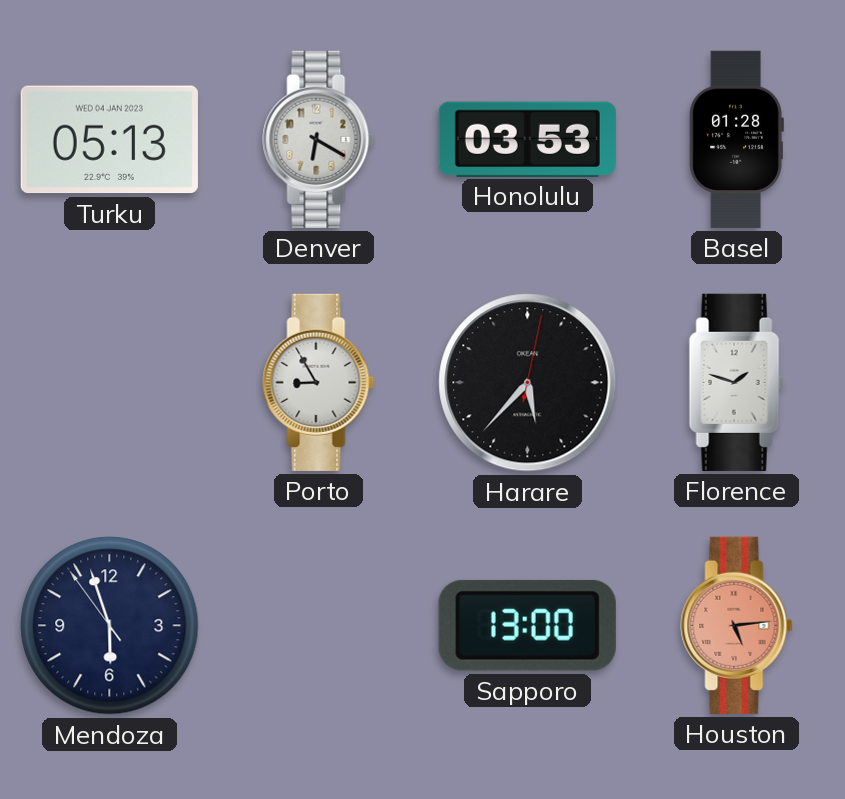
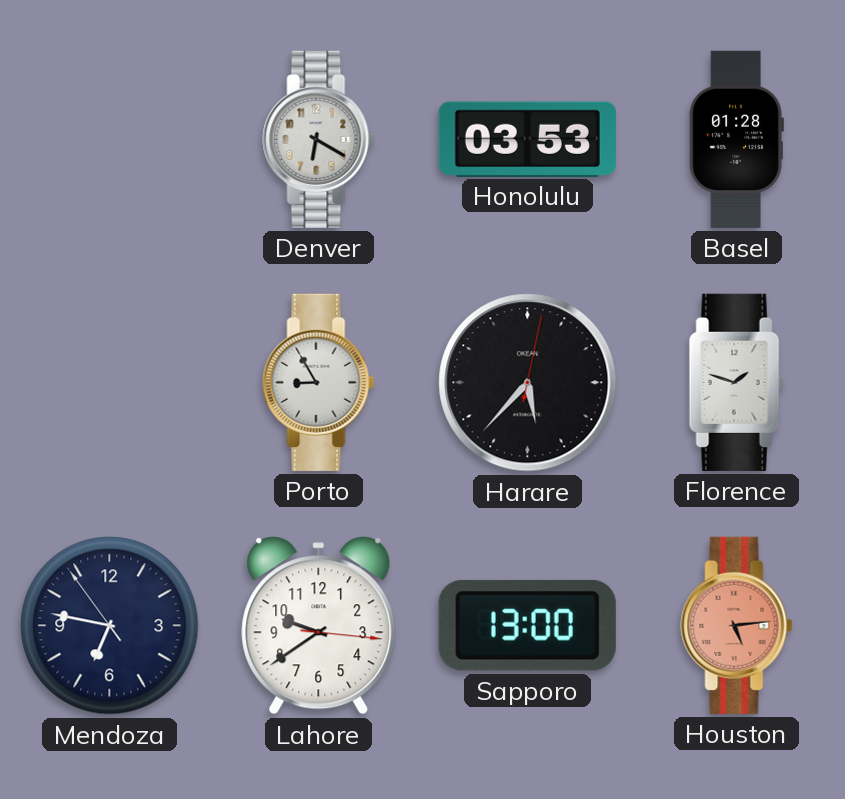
Turku: 05:13 -> none (109, 140)
Mendoza: 5:56 -> 6:46 (110, 626)
Lahore: none -> 9:39 (319, 626)
